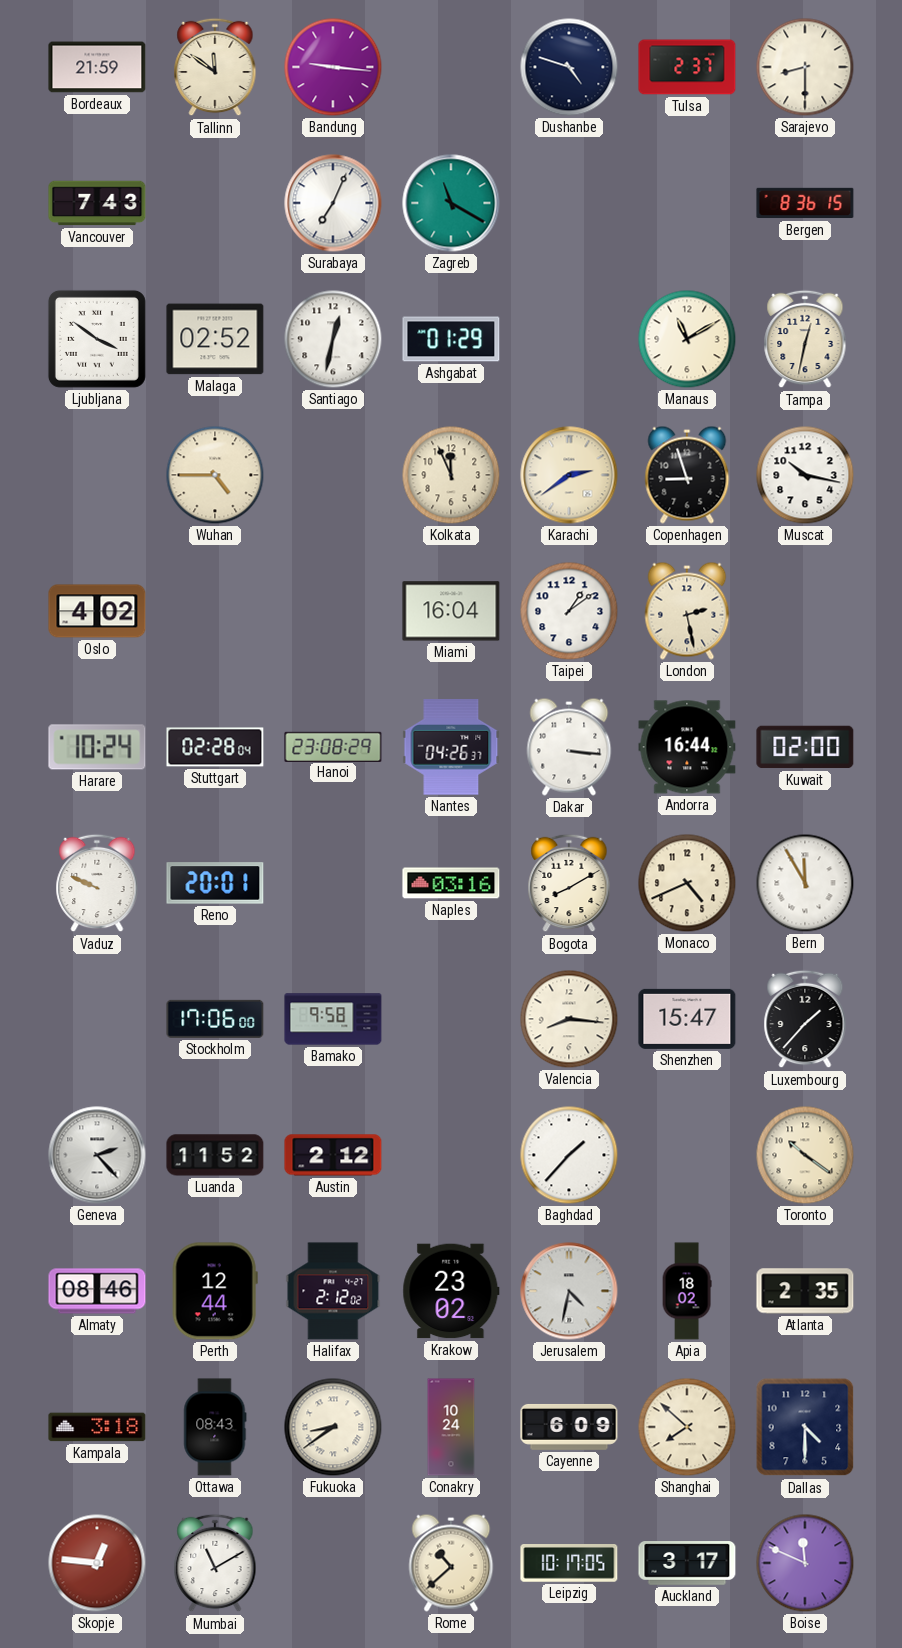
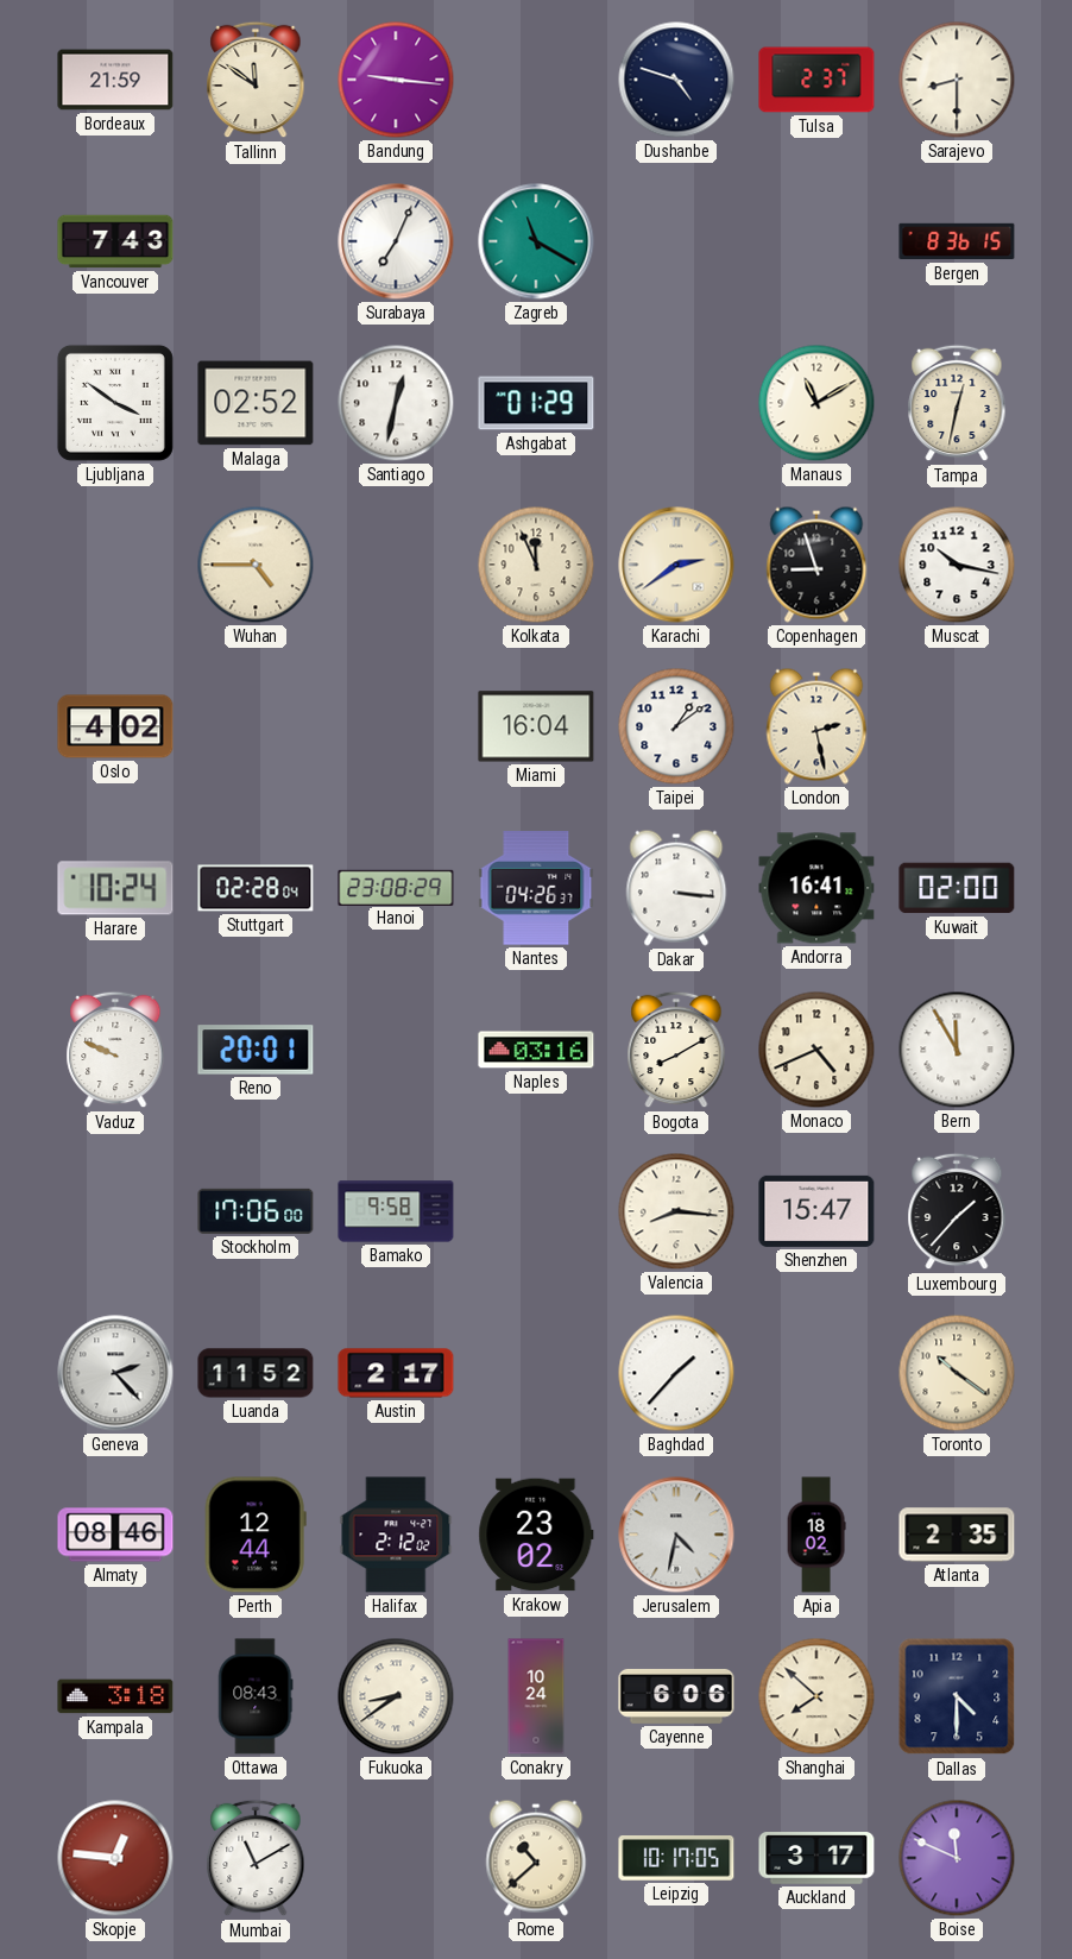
Andorra: 16:44 -> 16:41 (816, 888)
Austin: 2:12 -> 2:17 (396, 1373)
Cayenne: 6:09 -> 6:06 (676, 1696)
